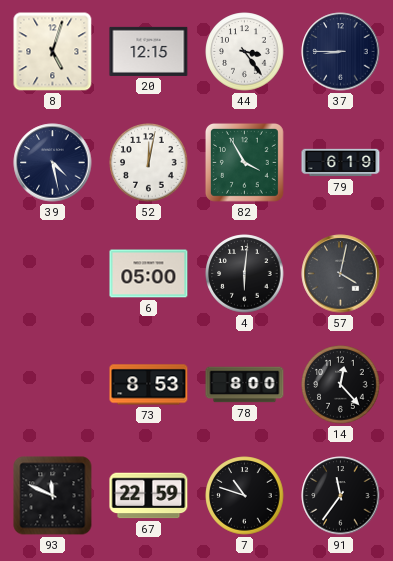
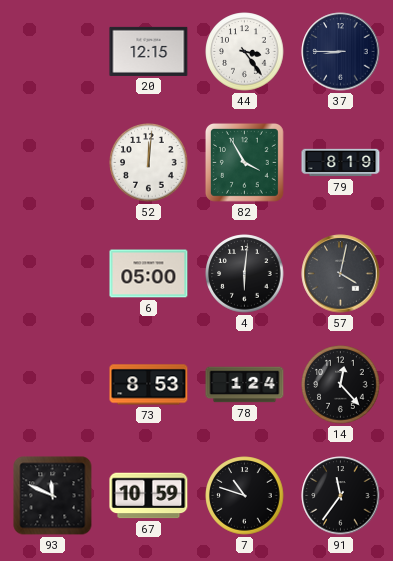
8: 5:03 -> none (53, 52)
39: 4:28 -> none (53, 163)
52: 12:02 -> 12:01 (149, 163)
79: 6:19 -> 8:19 (341, 163)
78: 8:00 -> 1:24 (245, 385)
67: 22:59 -> 10:59 (149, 496)
